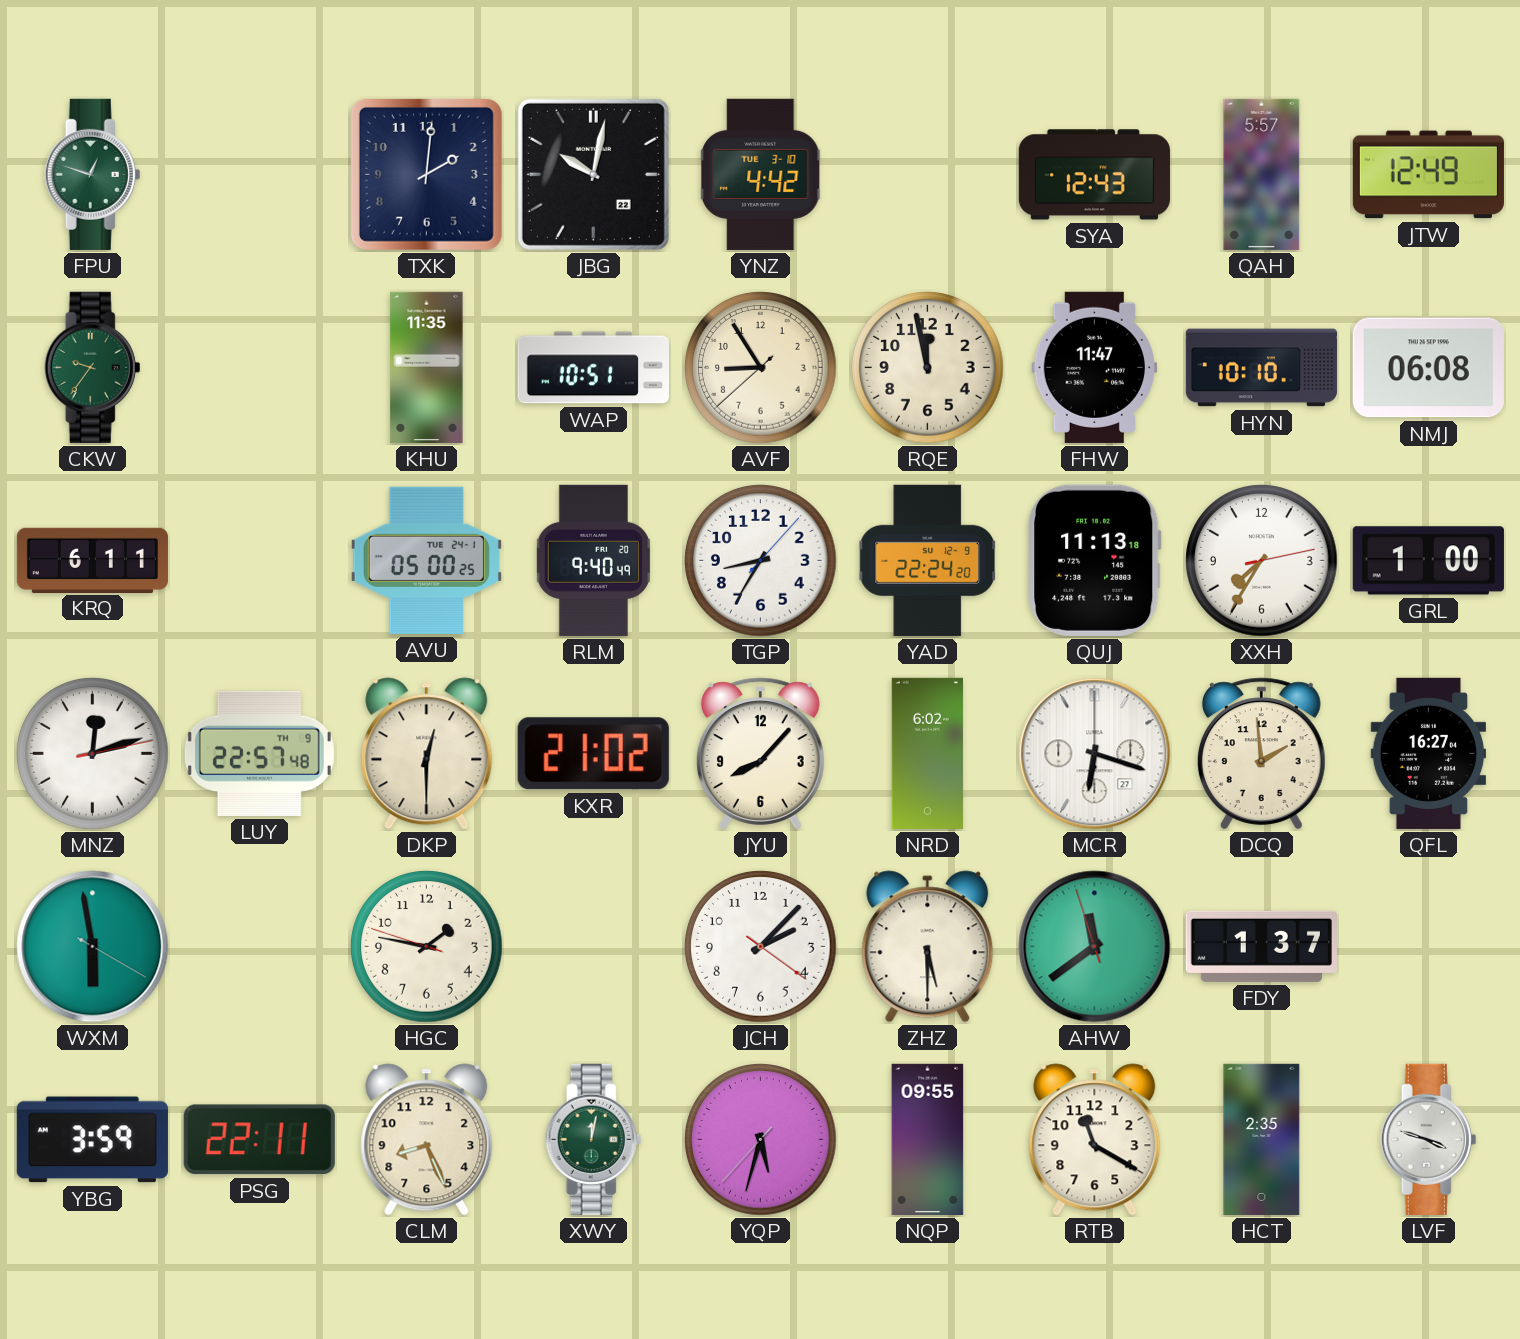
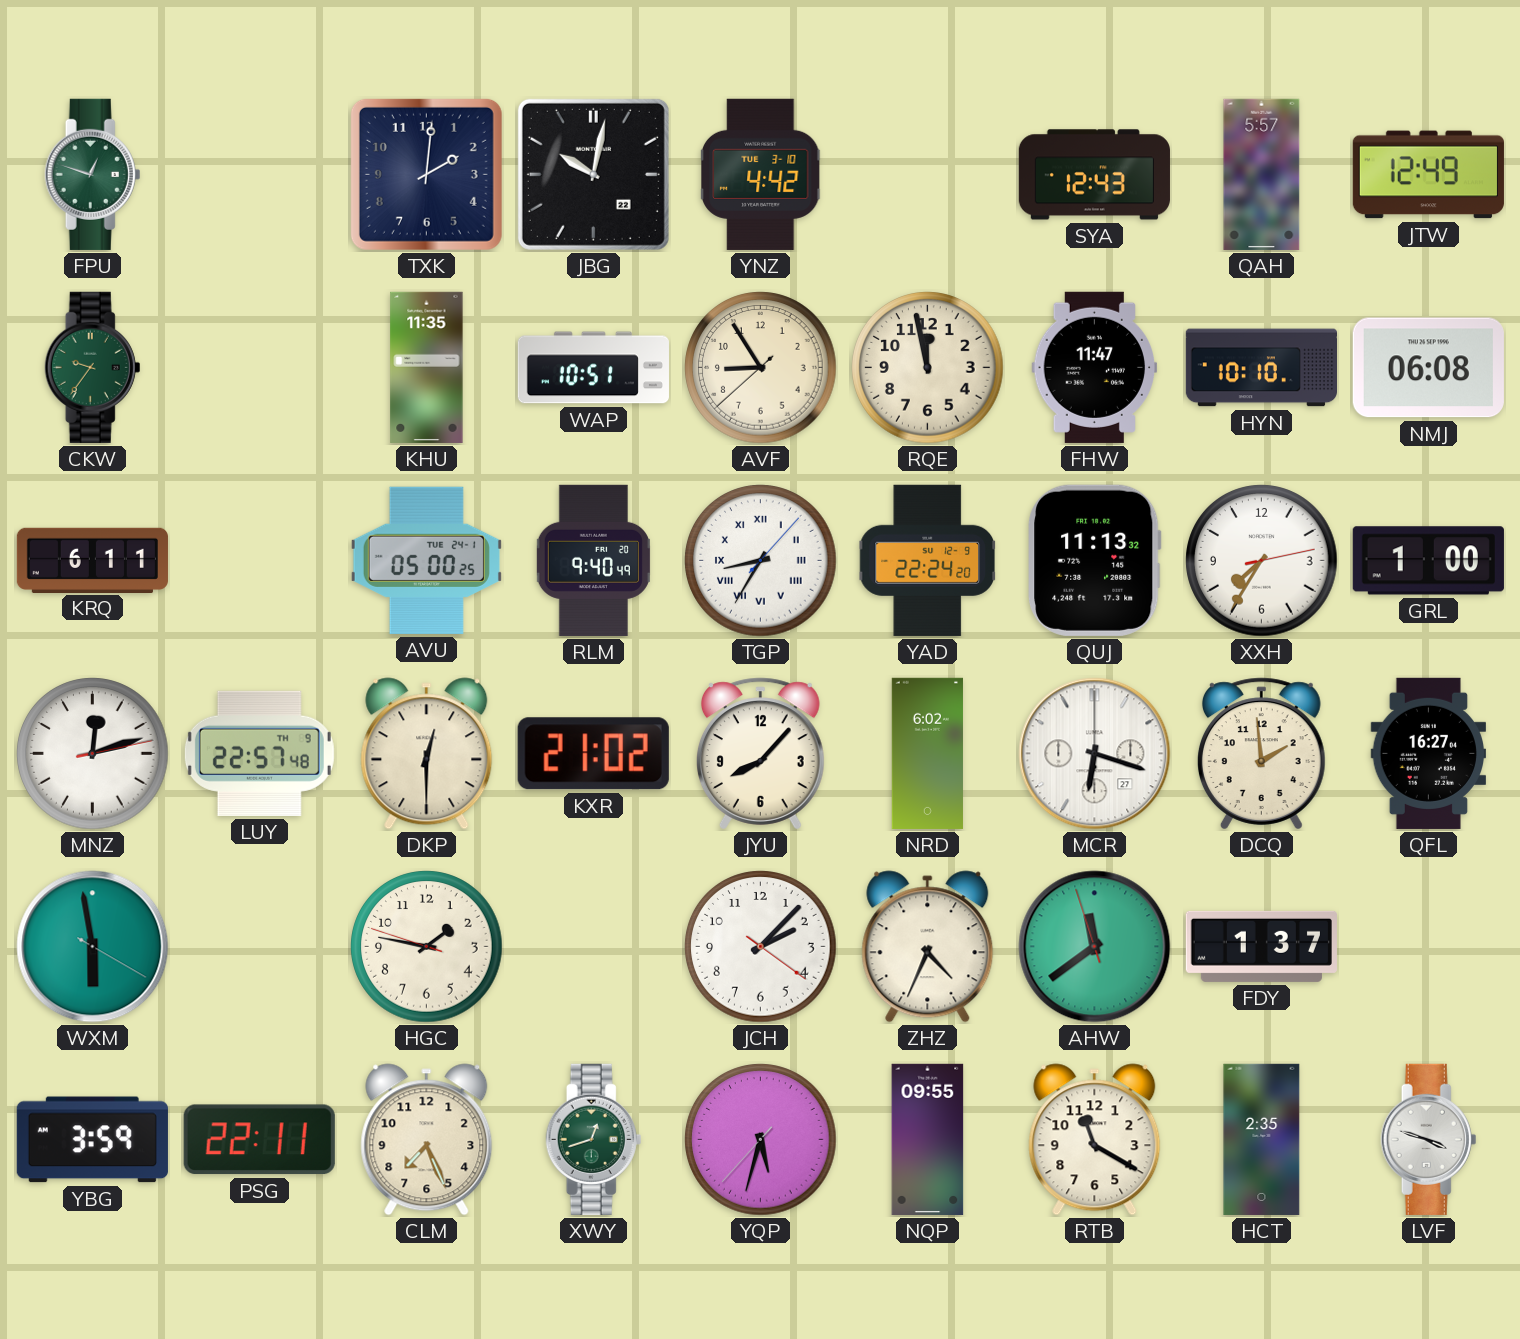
TGP numerals: Arabic -> Roman (761, 561)
QUJ: 11:13:18 -> 11:13:32 (1095, 560)
ZHZ: 5:30 -> 4:34 (928, 947)
CLM: 8:26 -> 7:26 (427, 1140)
XWY: 12:02 -> 12:42 (594, 1139)
